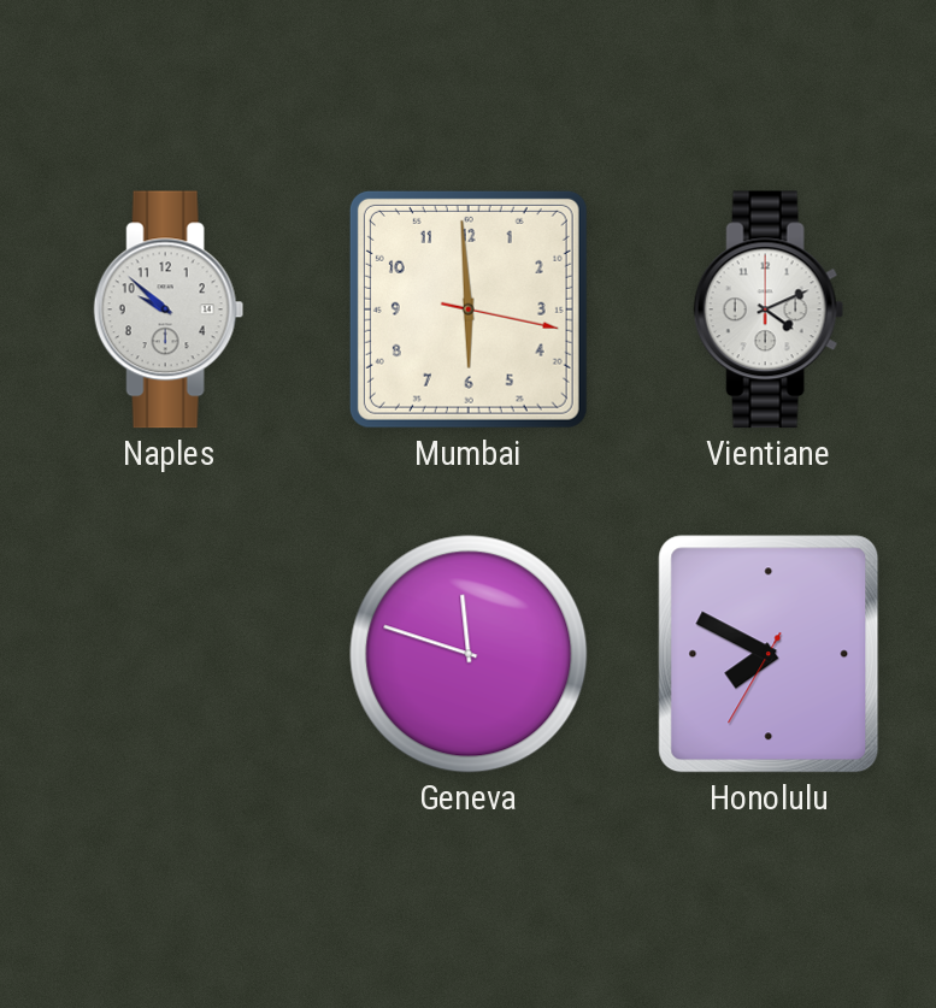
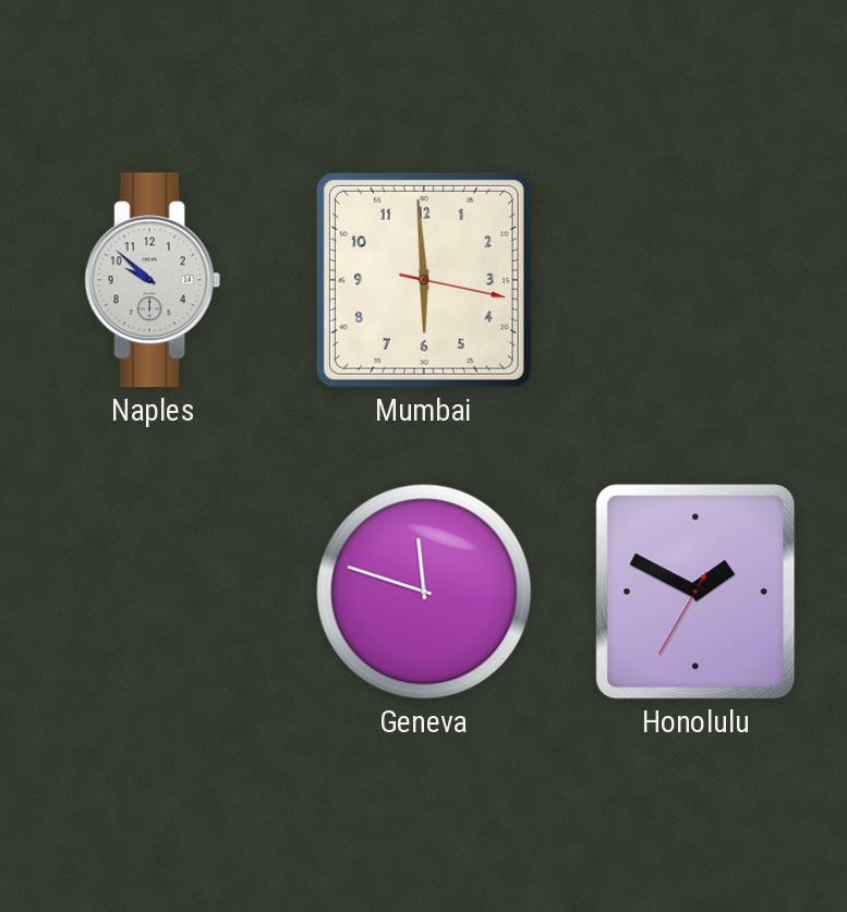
Vientiane: 4:11 -> none (769, 310)
Honolulu: 7:49 -> 1:49 (695, 592)
